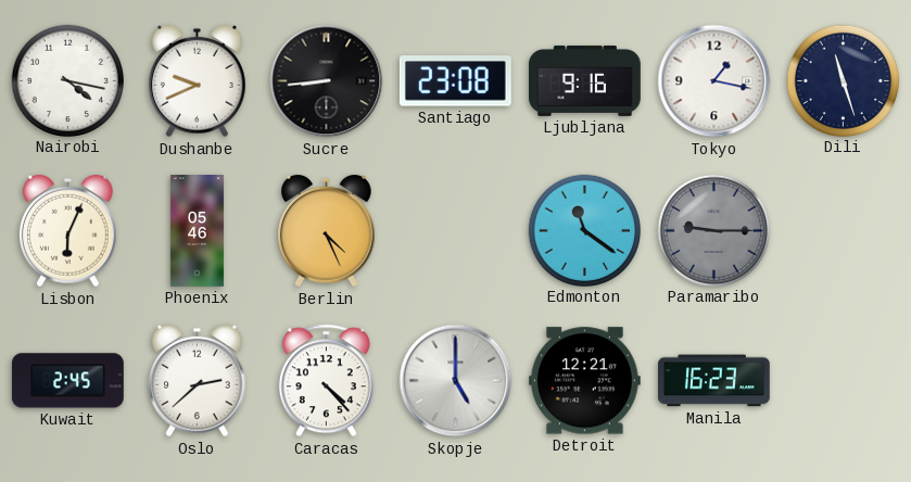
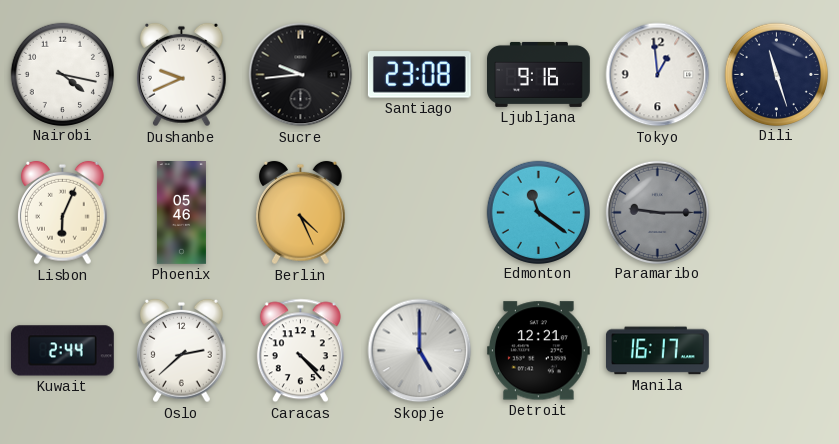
Sucre: 8:44 -> 9:44 (301, 75)
Tokyo: 1:17 -> 12:59 (658, 75)
Kuwait: 2:45 -> 2:44 (62, 351)
Manila: 16:23 -> 16:17 (657, 351)
